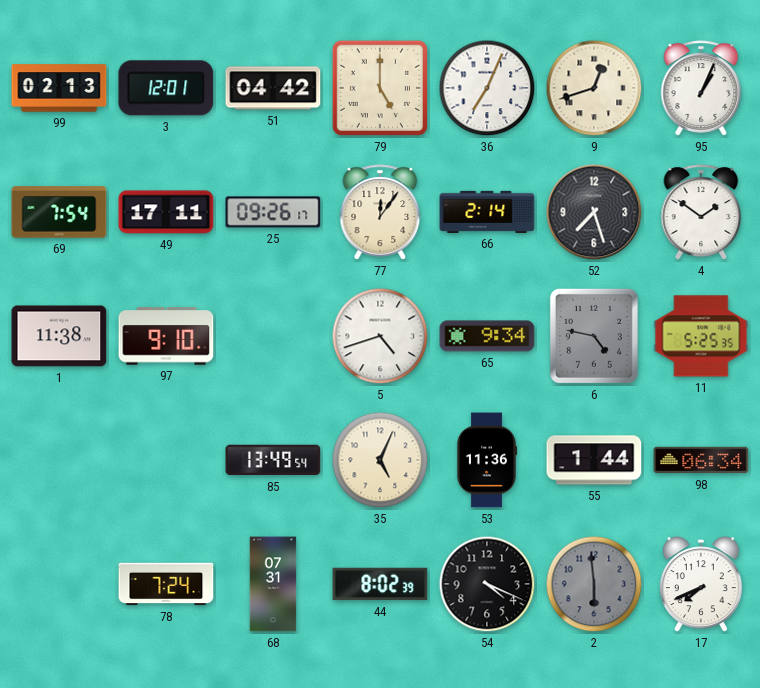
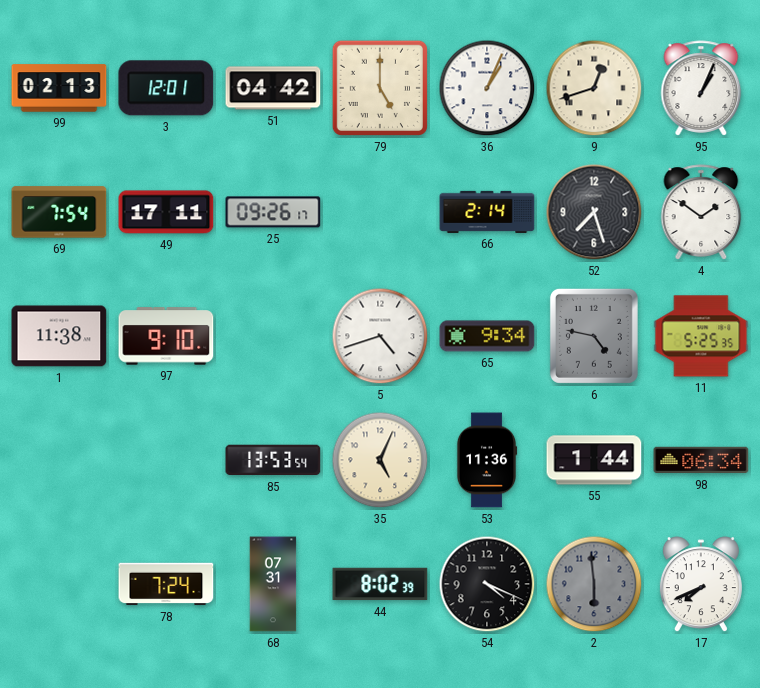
36: 7:04 -> 1:04 (487, 88)
77: 12:06 -> none (380, 212)
85: 13:49 -> 13:53 (273, 460)
